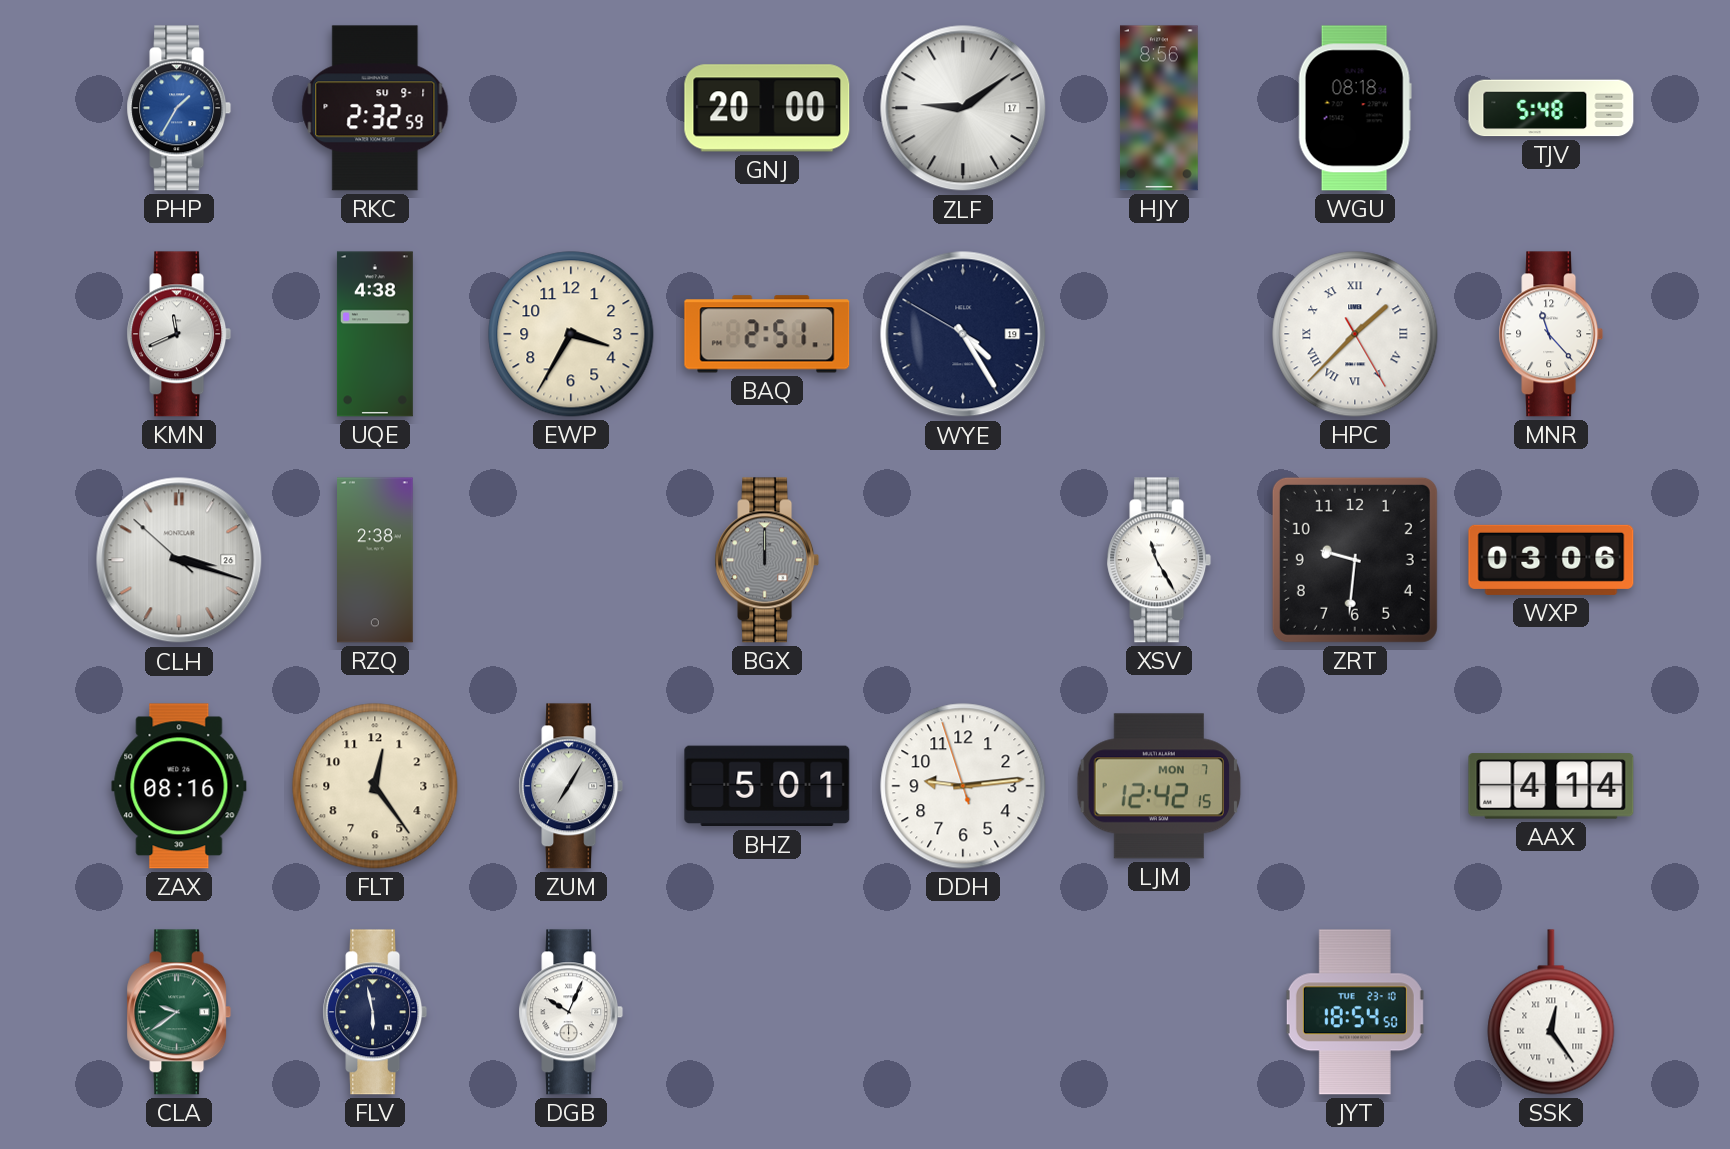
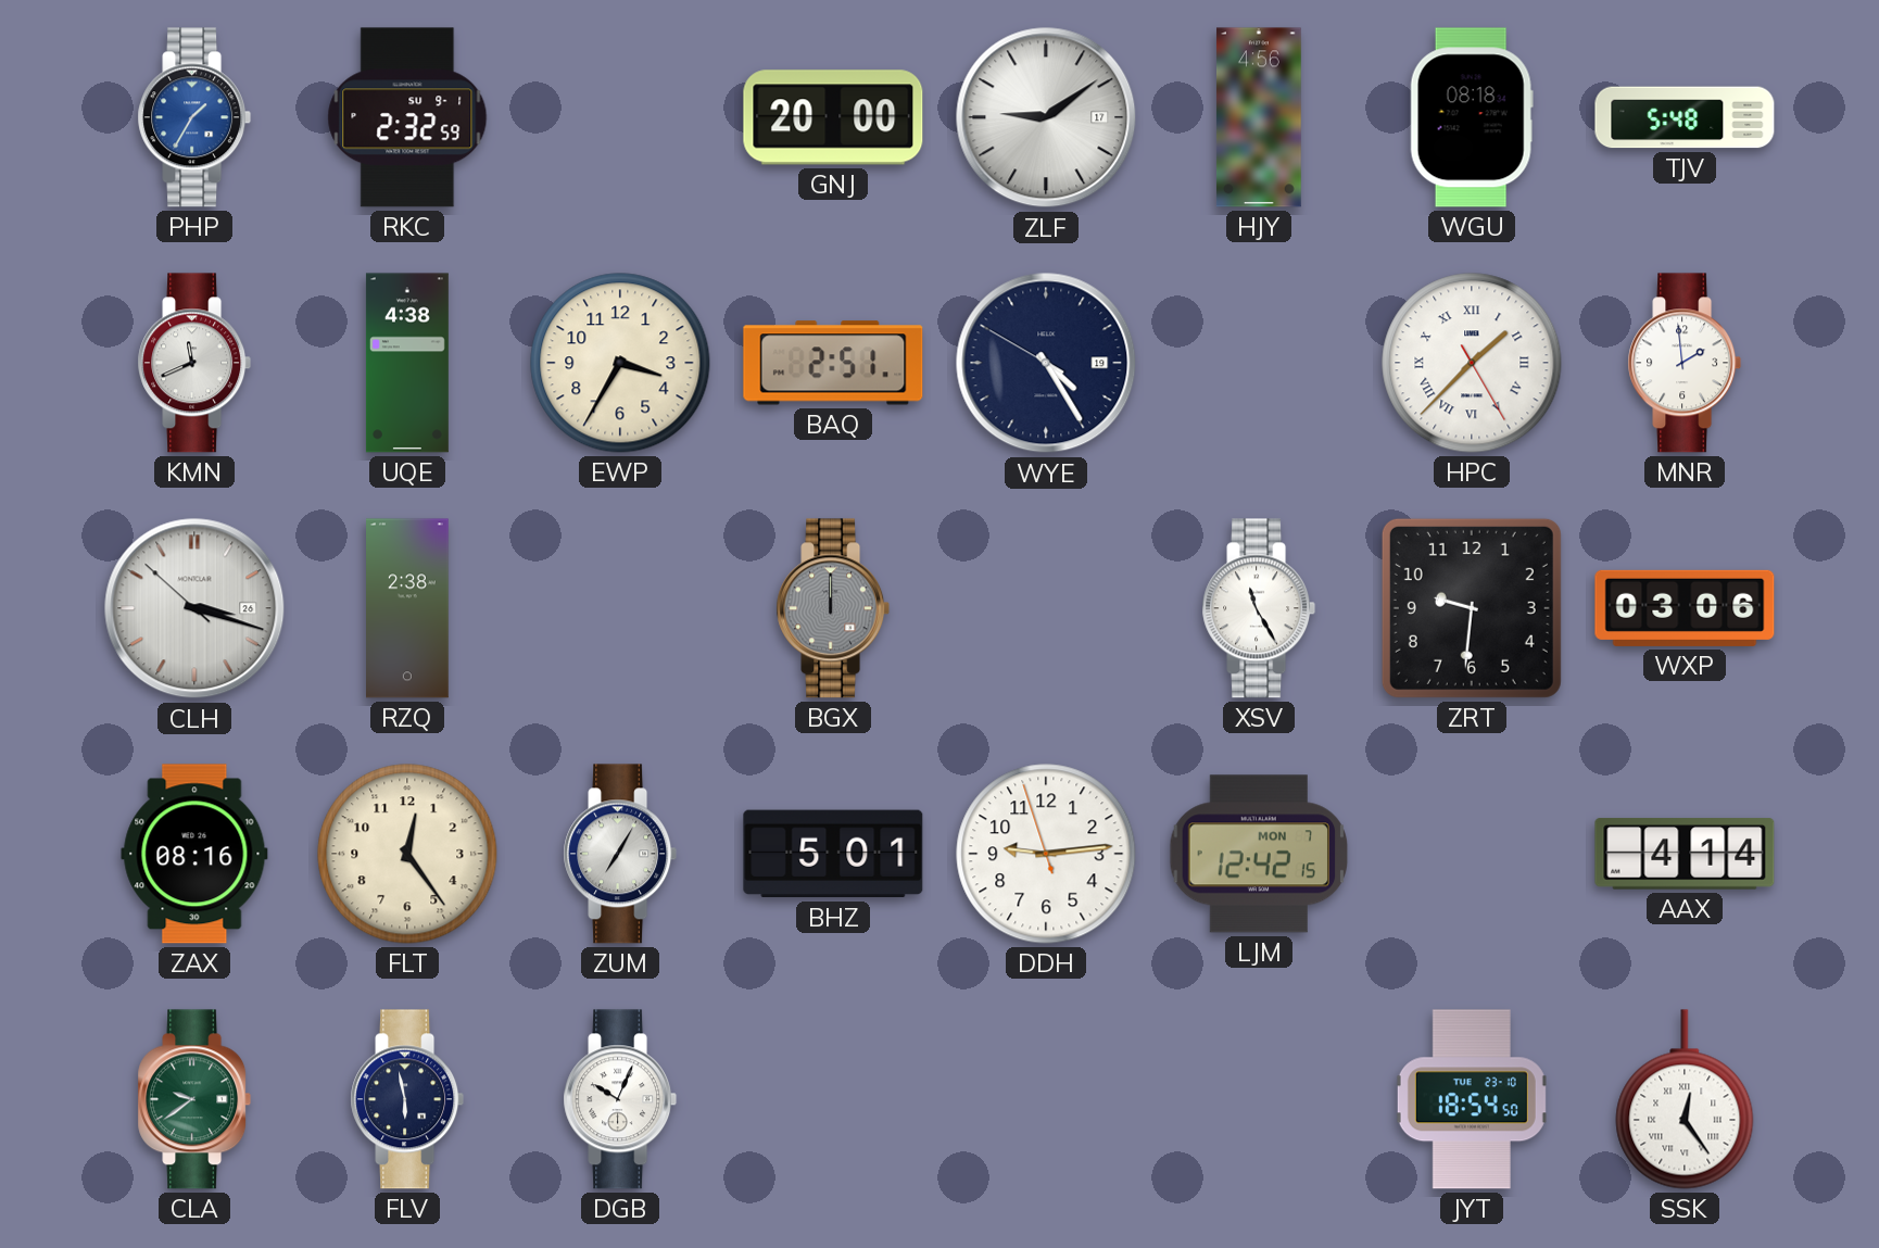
HJY: 8:56 -> 4:56 (1259, 117)
MNR: 11:23 -> 1:59 (1685, 363)
